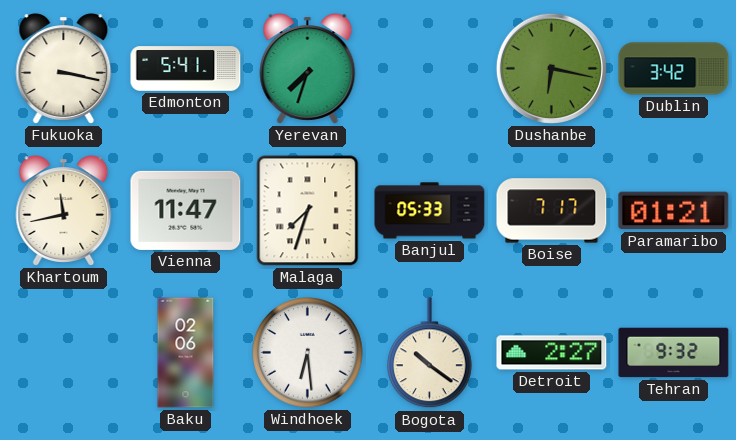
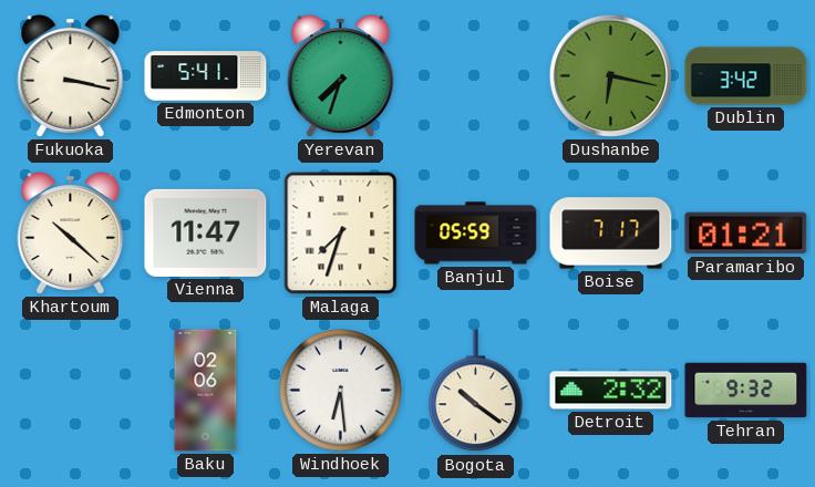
Khartoum: 11:43 -> 10:22 (71, 234)
Banjul: 05:33 -> 05:59 (476, 234)
Detroit: 2:27 -> 2:32 (611, 391)
